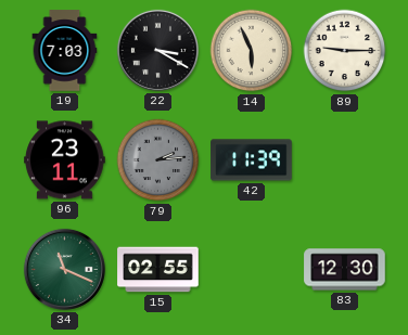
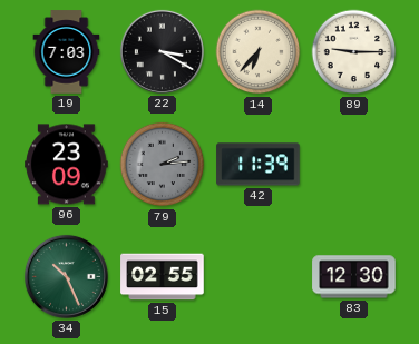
14: 5:56 -> 6:37 (259, 52)
96: 23:11 -> 23:09 (67, 165)
34: 11:19 -> 10:26 (66, 276)
